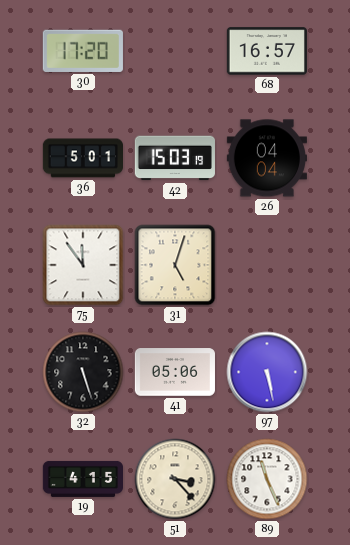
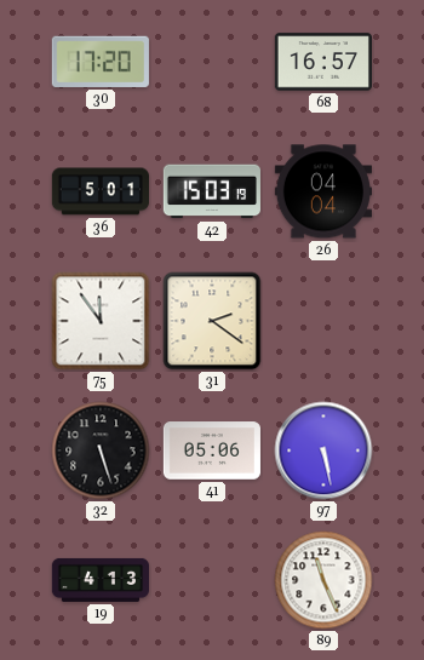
31: 5:03 -> 2:21 (212, 321)
19: 4:15 -> 4:13 (99, 580)
51: 3:23 -> none (175, 479)
